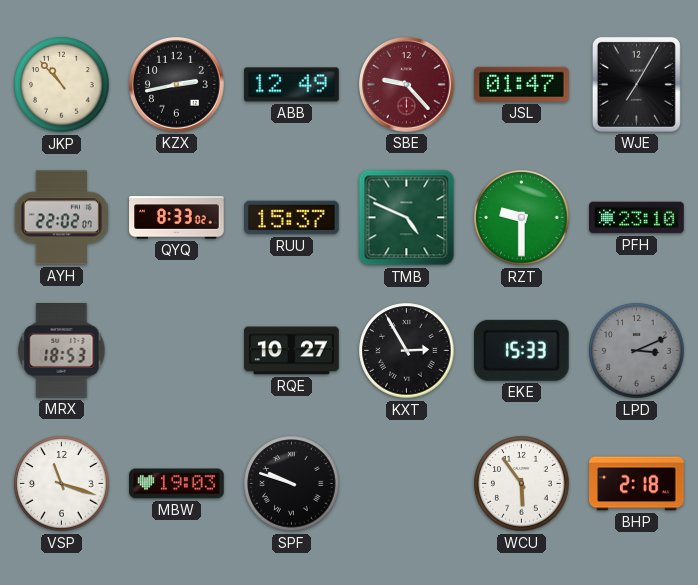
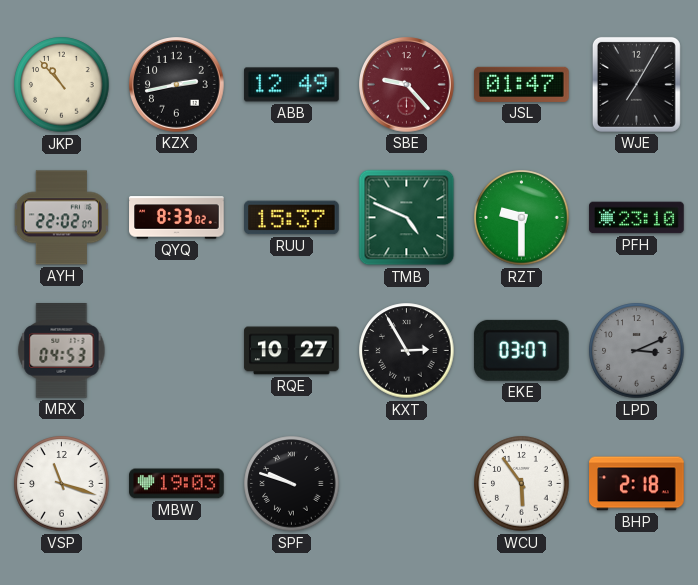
MRX: 18:53 -> 04:53 (62, 351)
EKE: 15:33 -> 03:07 (521, 350)
